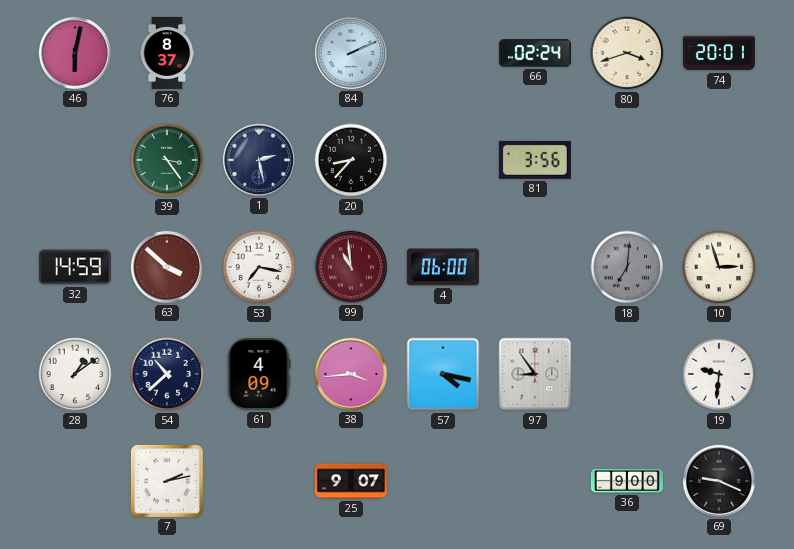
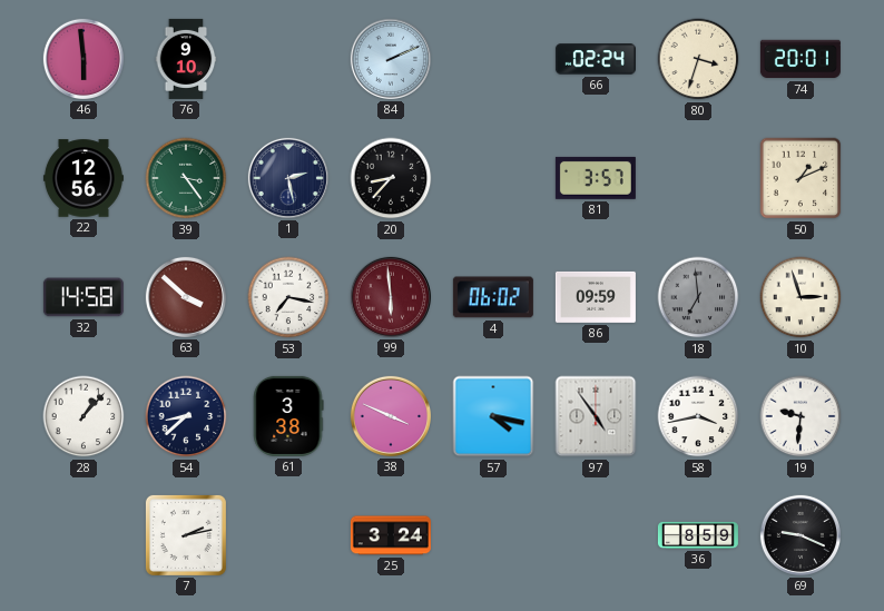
46: 6:02 -> 5:59 (84, 59)
76: 8:37 -> 9:10 (186, 59)
80: 3:42 -> 3:33 (698, 59)
22: none -> 12:56 (84, 178)
81: 3:56 -> 3:57 (596, 178)
50: none -> 1:11 (800, 178)
32: 14:59 -> 14:58 (84, 297)
99: 10:59 -> 5:59 (391, 297)
4: 06:00 -> 06:02 (493, 297)
86: none -> 09:59 (596, 297)
18: 7:01 -> 6:59 (698, 297)
28: 1:09 -> 1:07 (84, 416)
54: 10:38 -> 8:38 (186, 416)
61: 4:09 -> 3:38 (288, 416)
38: 3:44 -> 3:49 (391, 416)
97: 8:54 -> 4:54 (596, 416)
58: none -> 3:43 (698, 416)
25: 9:07 -> 3:24 (391, 535)
36: 9:00 -> 8:59 (698, 535)
